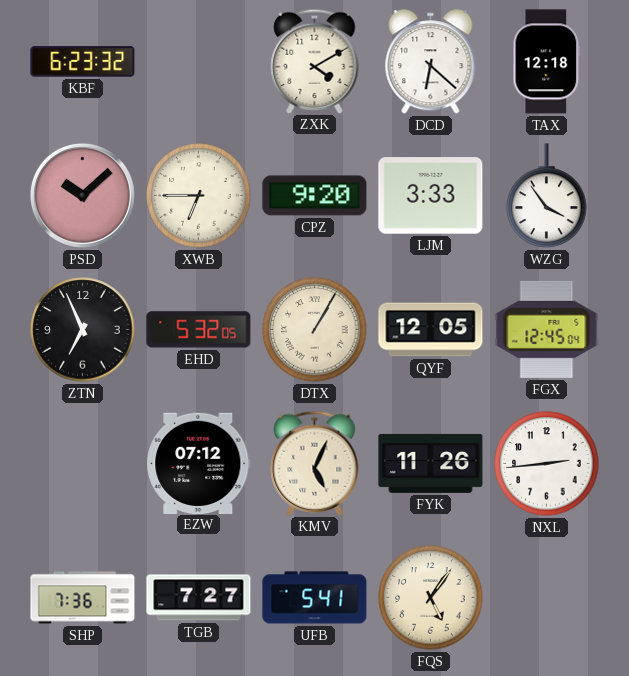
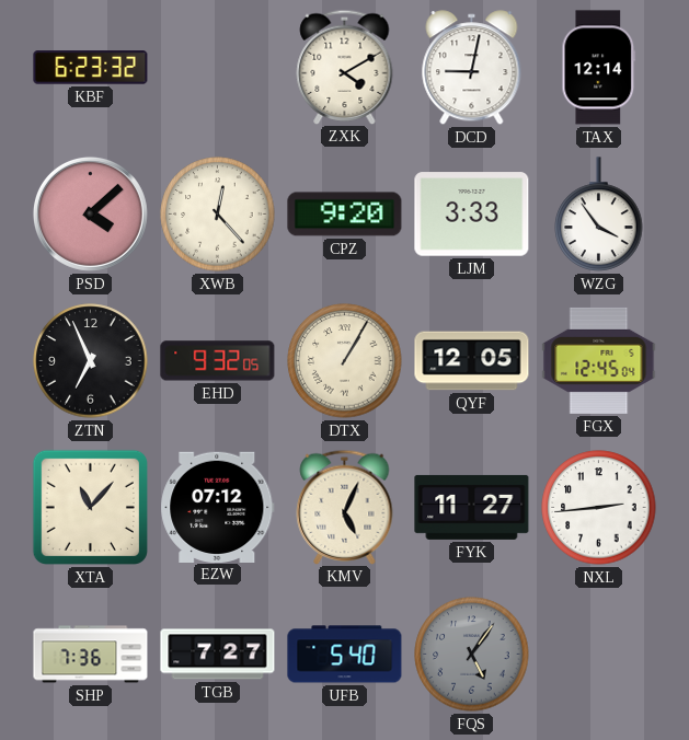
DCD: 6:22 -> 9:02 (472, 68)
TAX: 12:18 -> 12:14 (599, 68)
PSD: 10:08 -> 4:08 (90, 213)
XWB: 6:45 -> 12:23 (218, 215)
EHD: 5:32 -> 9:32 (218, 361)
XTA: none -> 11:07 (90, 507)
FYK: 11:26 -> 11:27 (472, 507)
UFB: 5:41 -> 5:40 (345, 655)
FQS dial: cream -> grey (472, 655)
